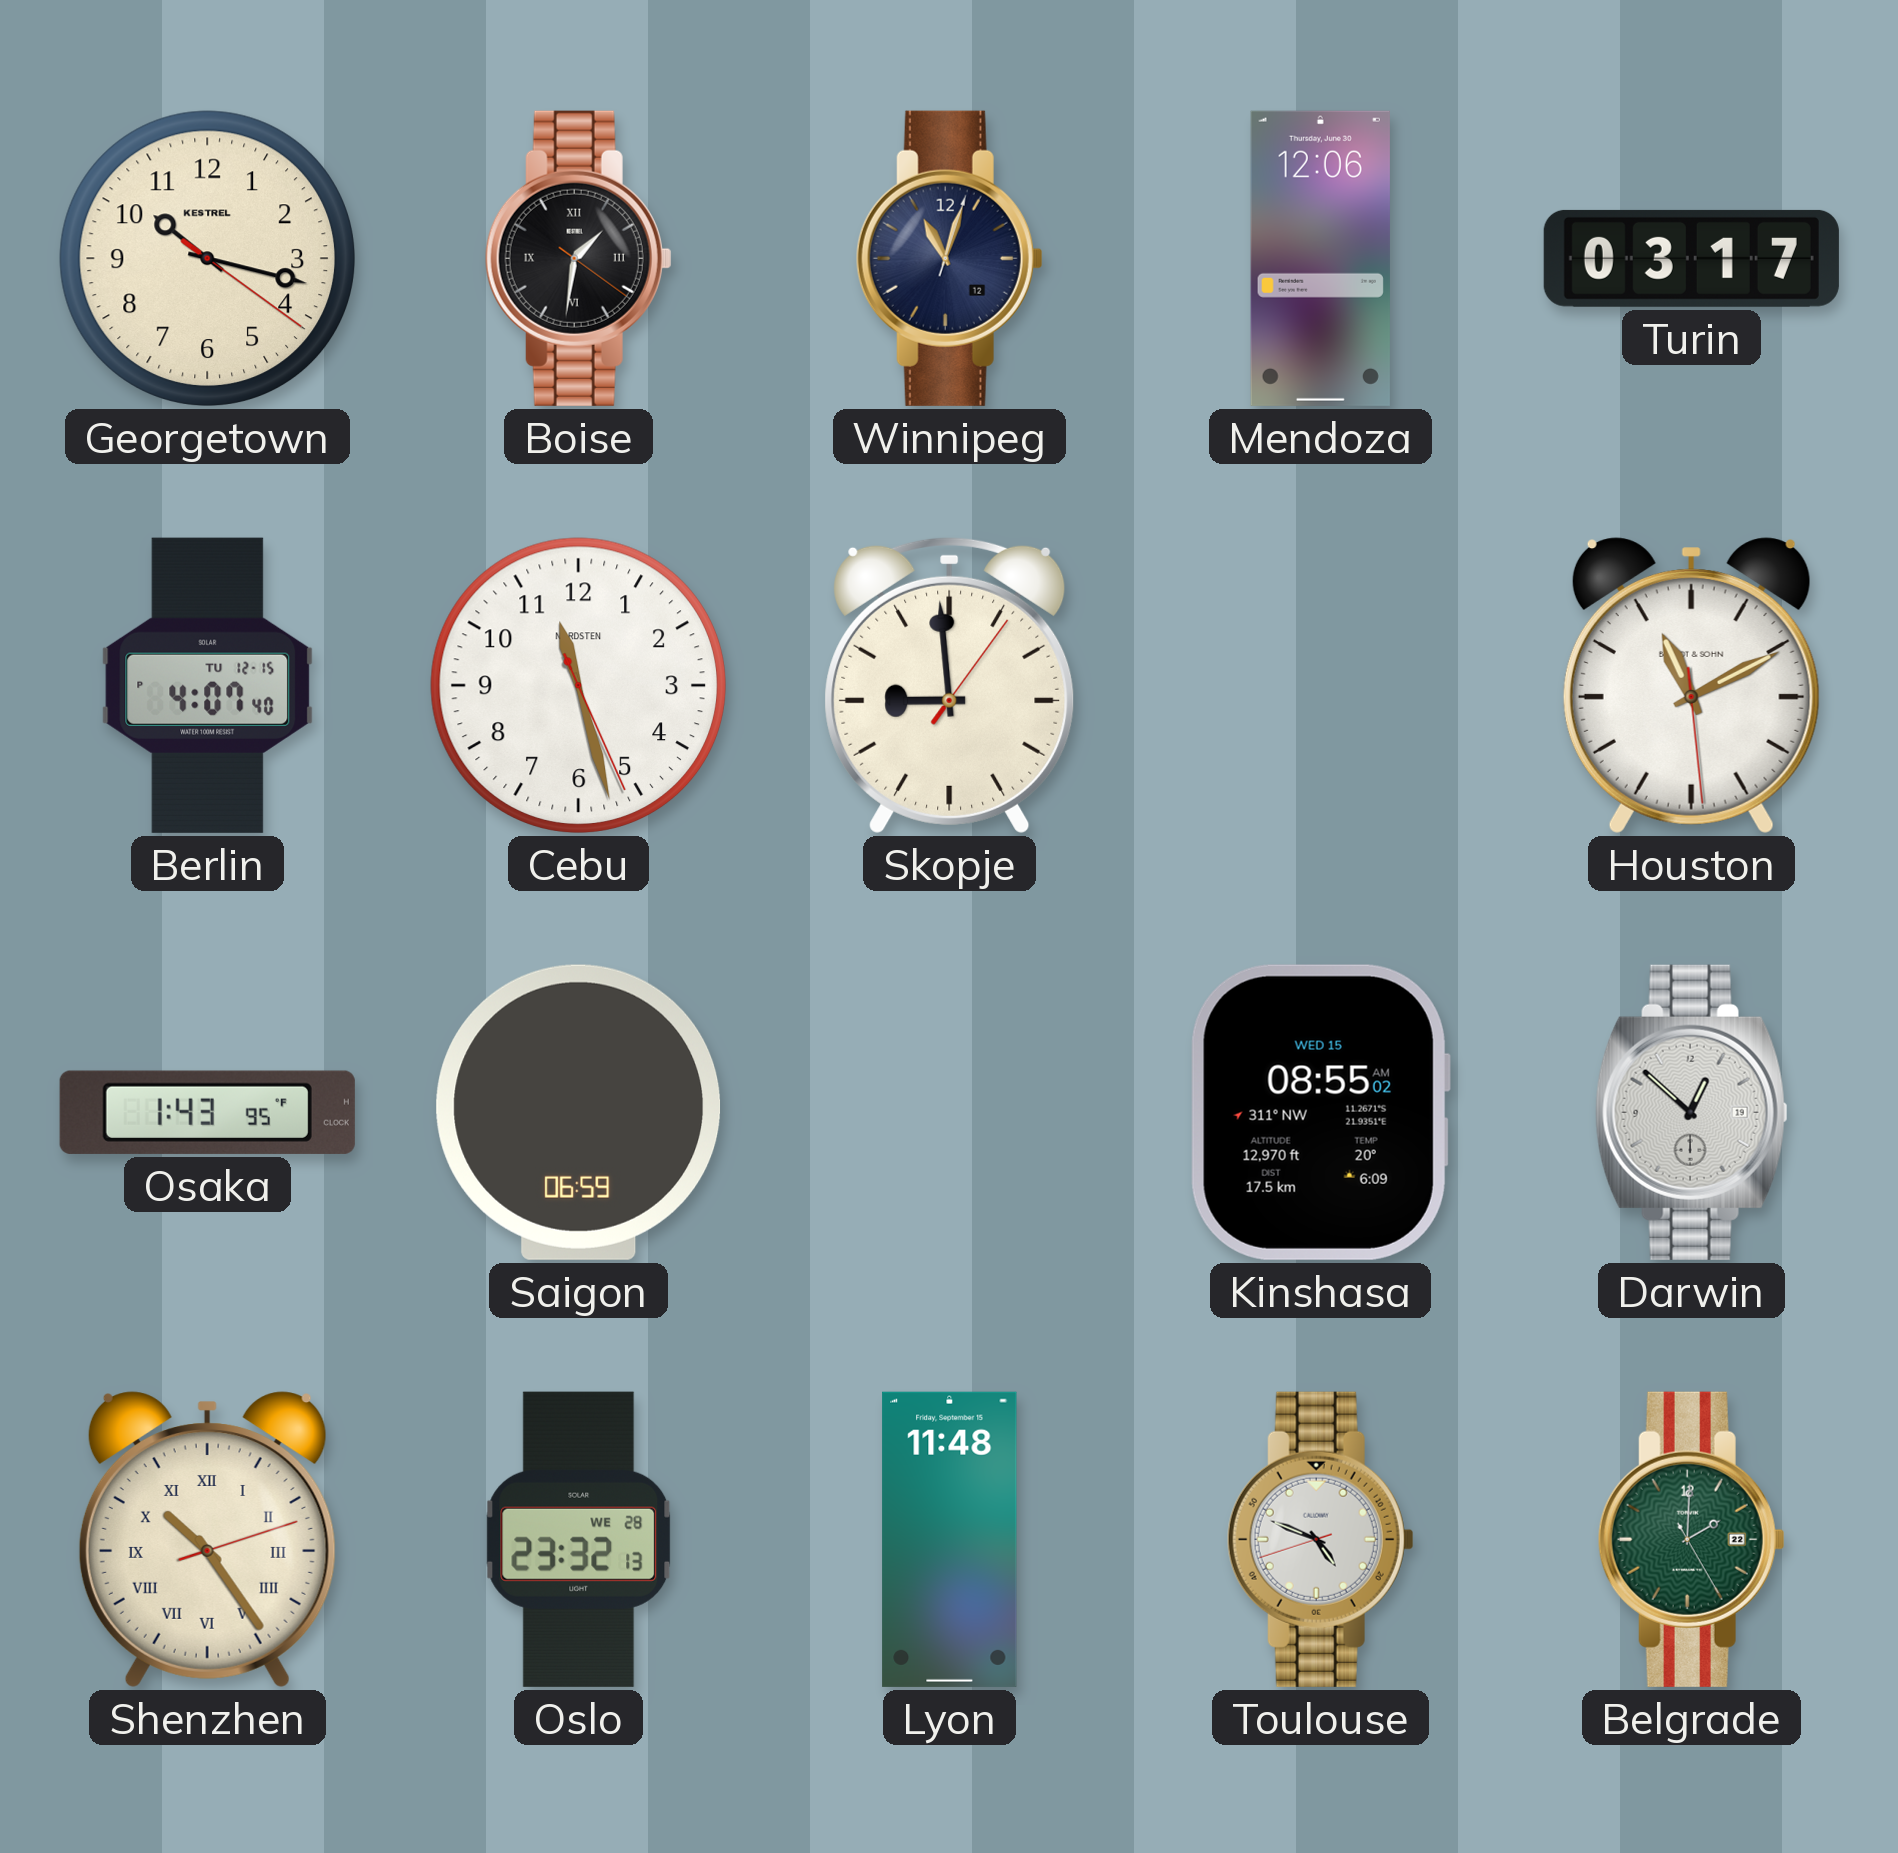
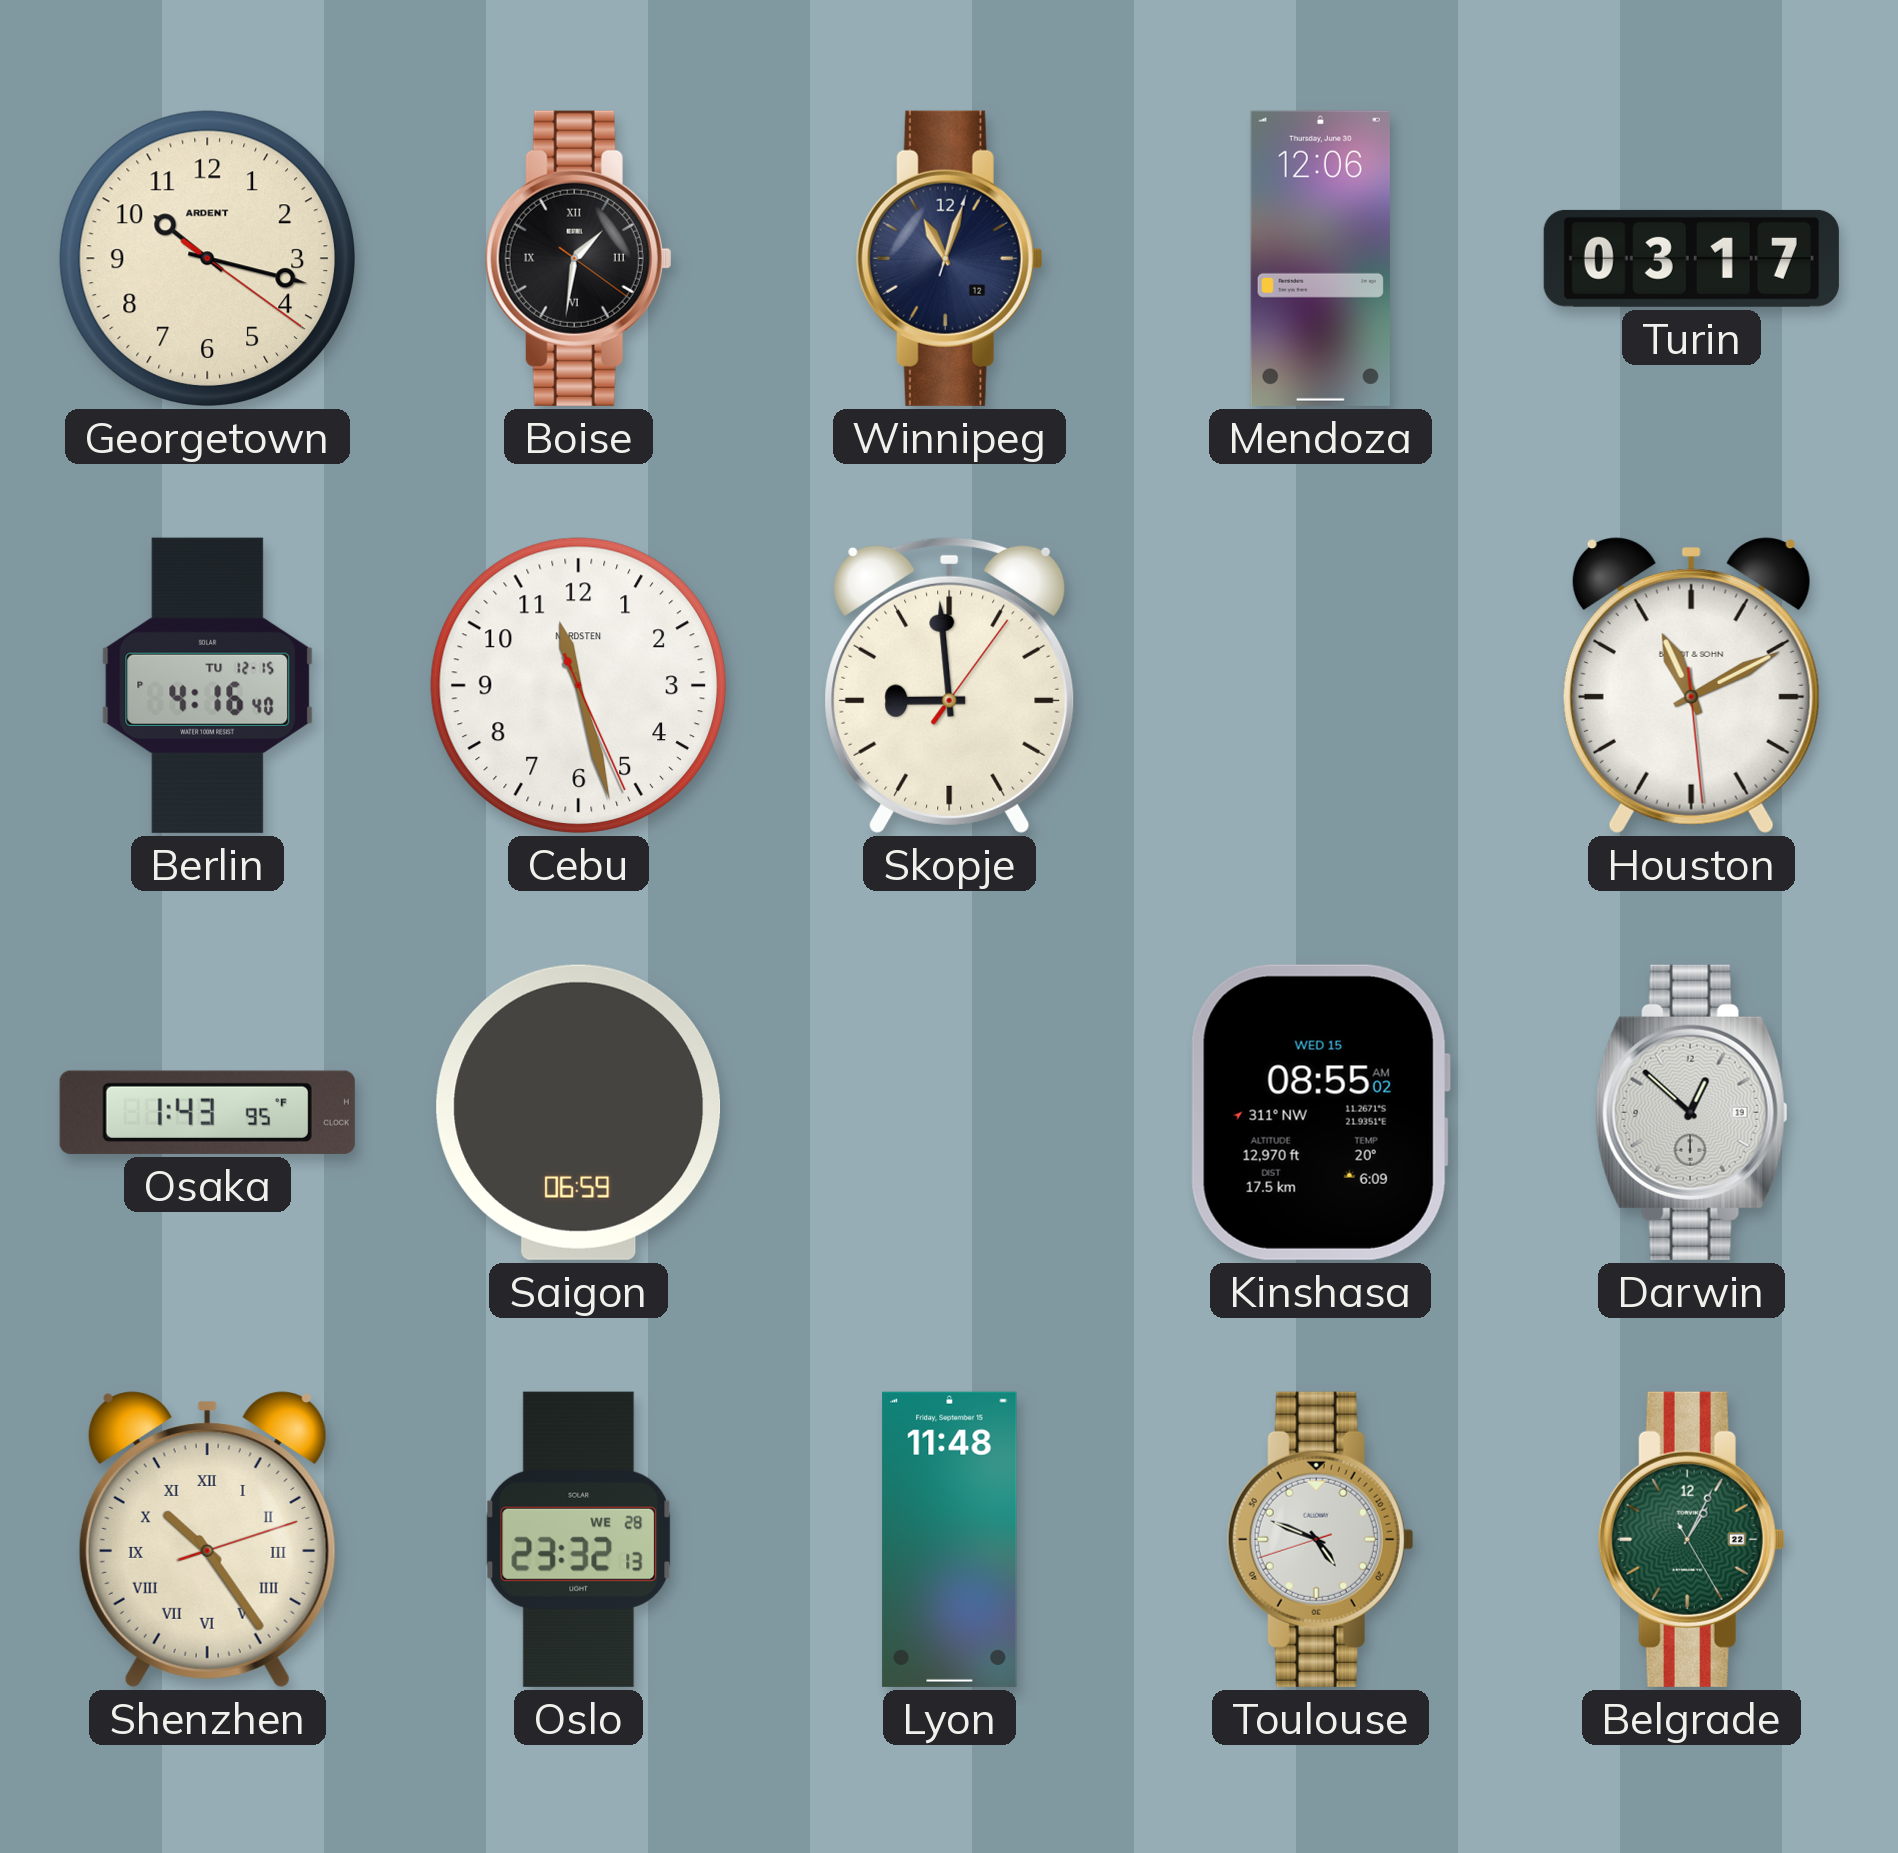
Georgetown brand: KESTREL -> ARDENT (207, 258)
Berlin: 4:07 -> 4:16 (208, 685)
Belgrade: 2:00 -> 1:04 (1691, 1539)
